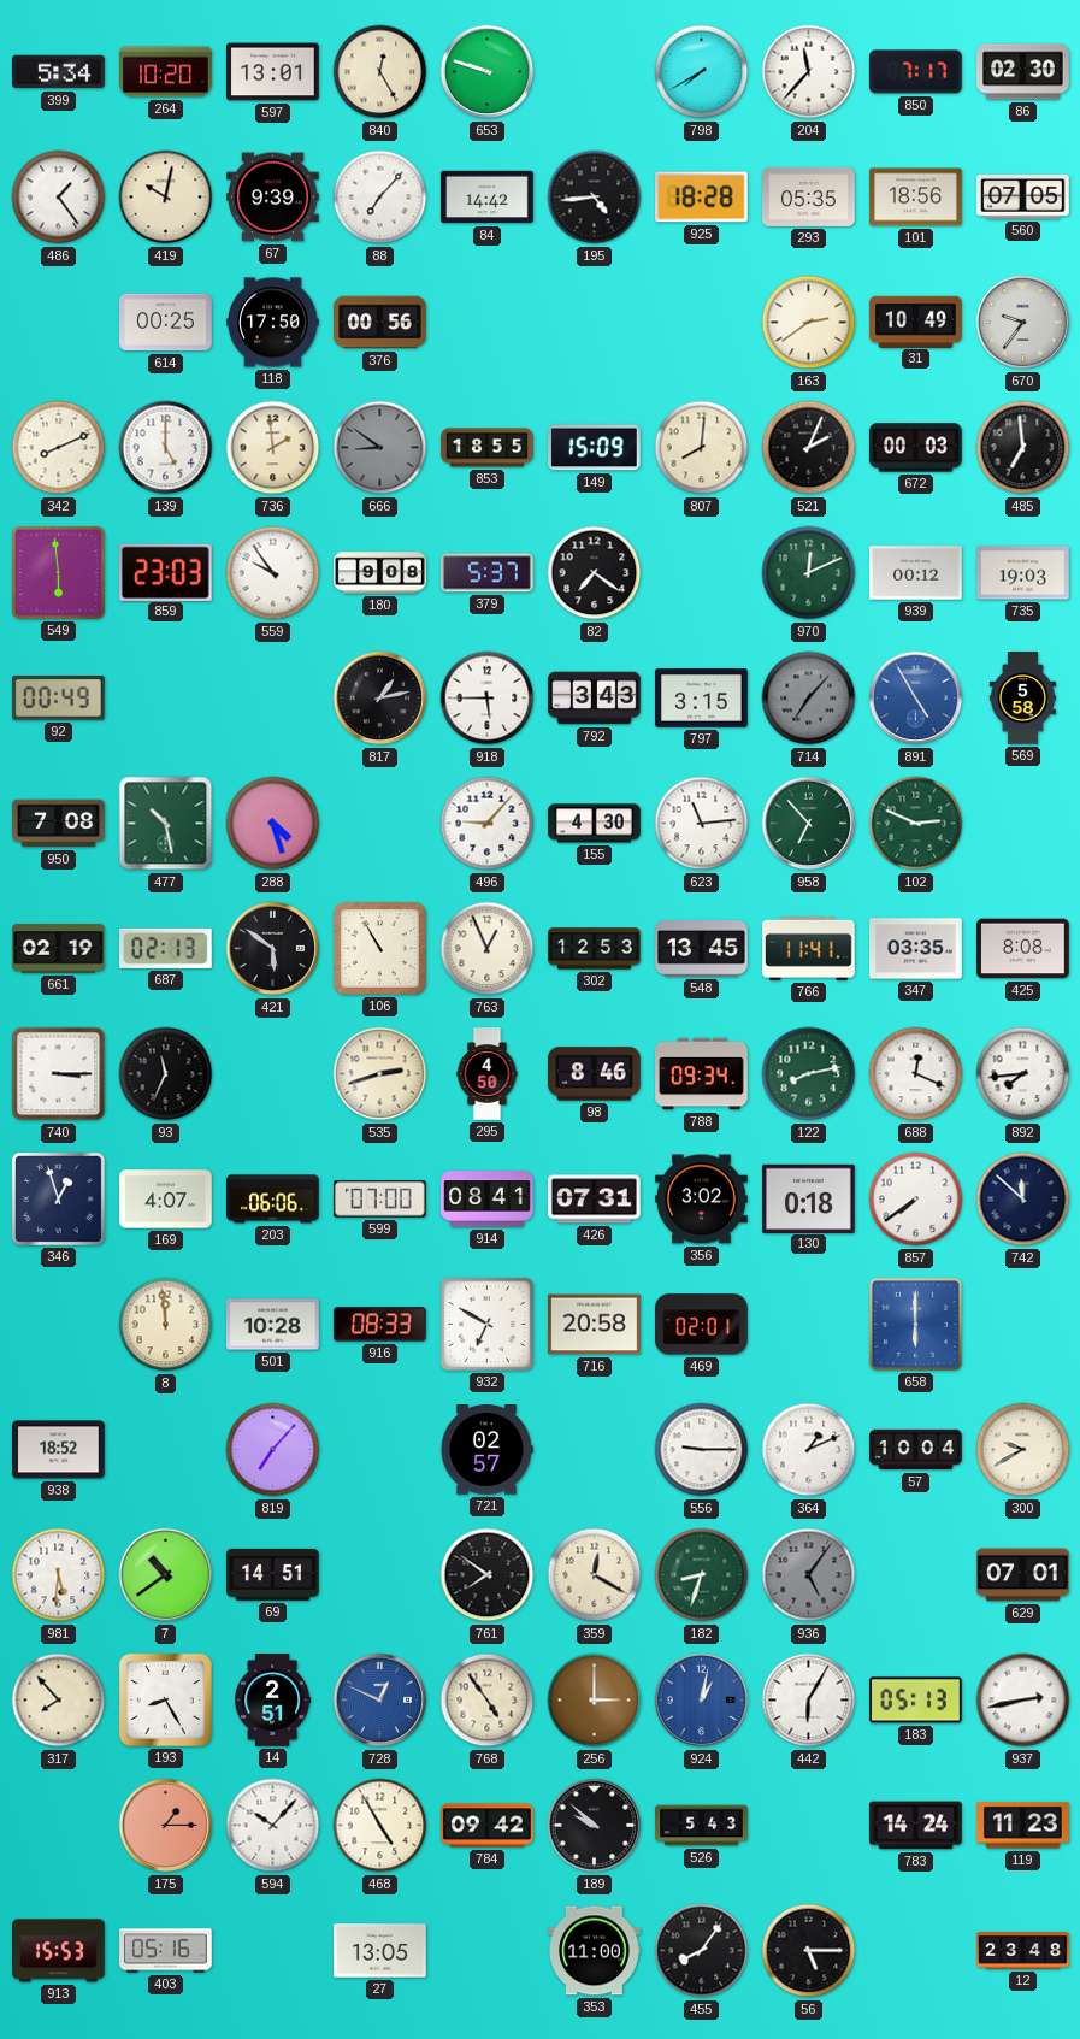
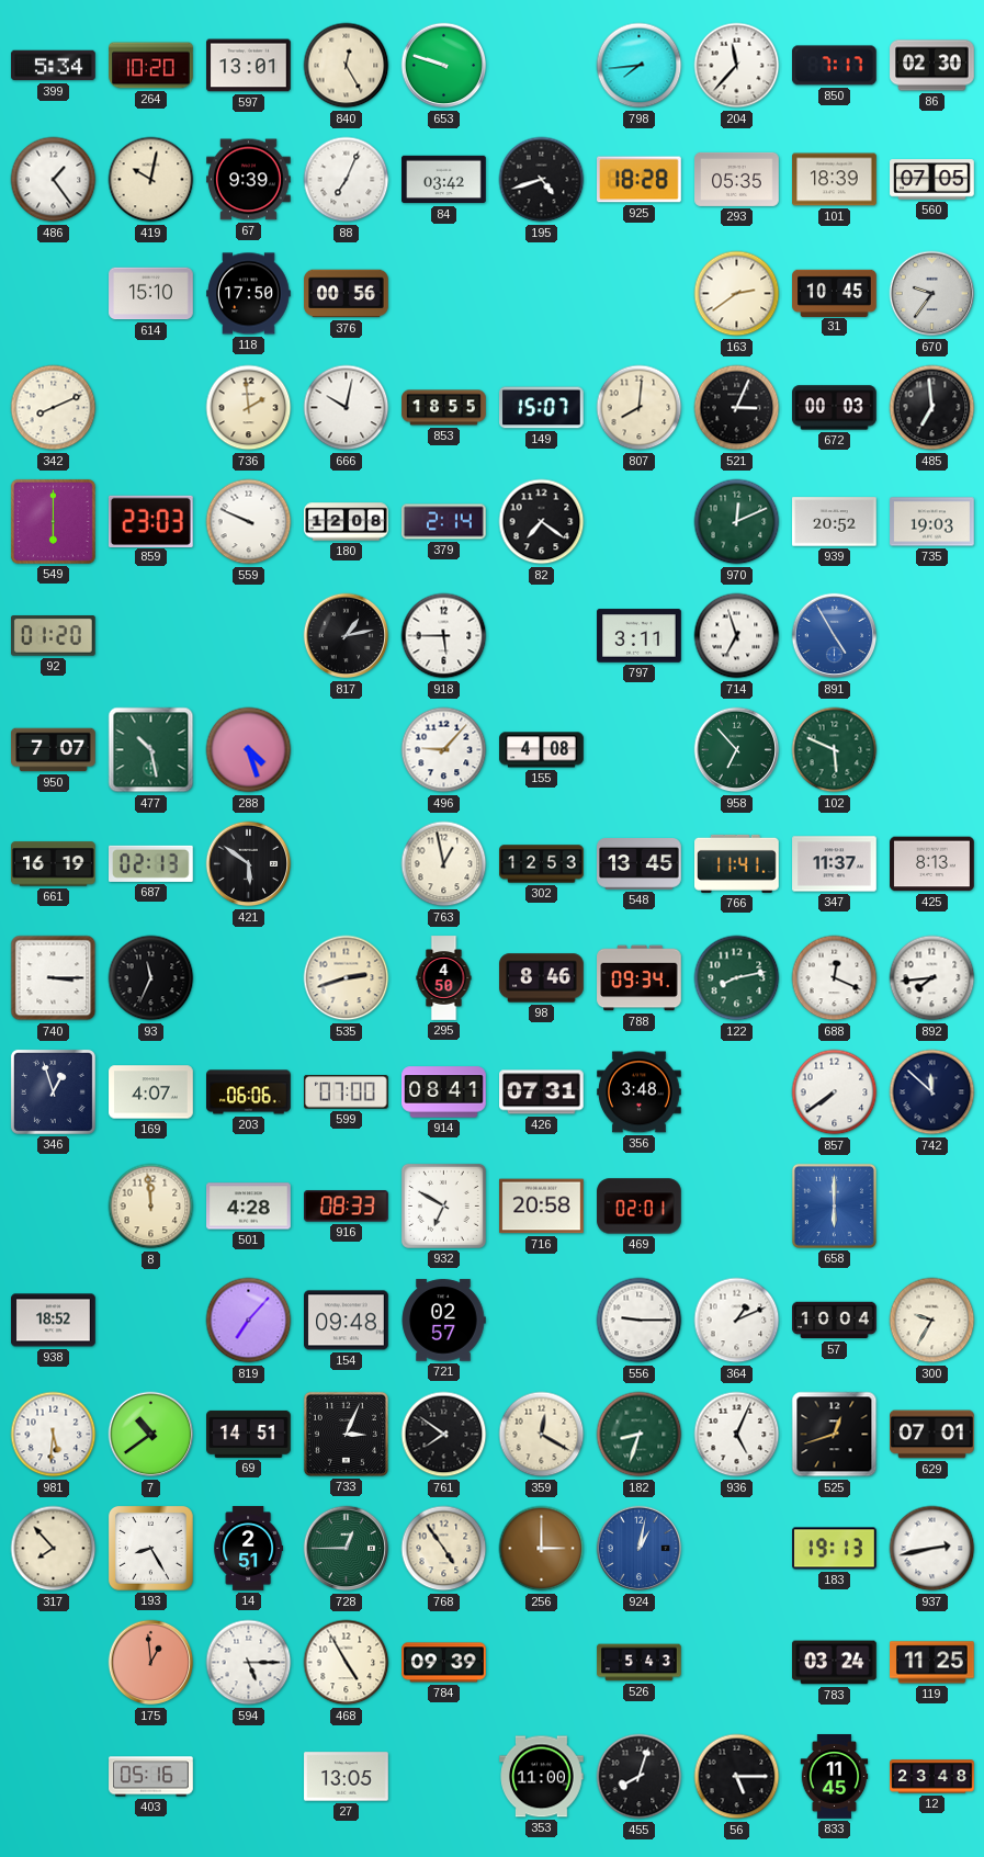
798: 7:40 -> 7:44 (640, 66)
88: 7:07 -> 7:04 (347, 180)
84: 14:42 -> 03:42 (444, 180)
195: 4:44 -> 4:42 (542, 180)
101: 18:56 -> 18:39 (835, 180)
614: 00:25 -> 15:10 (151, 294)
31: 10:49 -> 10:45 (835, 293)
139: 5:00 -> none (166, 448)
666: 8:51 -> 10:02 (347, 408)
666 dial: grey -> white (347, 408)
149: 15:09 -> 15:07 (542, 408)
521: 2:04 -> 3:04 (737, 408)
549: 5:59 -> 6:00 (53, 521)
559: 9:54 -> 9:49 (249, 522)
180: 9:08 -> 12:08 (347, 522)
379: 5:37 -> 2:14 (444, 522)
939: 00:12 -> 20:52 (835, 522)
92: 00:49 -> 01:20 (54, 636)
792: 3:43 -> none (595, 699)
797: 3:15 -> 3:11 (640, 636)
714: 7:07 -> 6:57 (737, 636)
714 dial: grey -> white (737, 636)
569: 5:58 -> none (1023, 699)
950: 7:08 -> 7:07 (54, 750)
155: 4:30 -> 4:08 (542, 750)
623: 11:14 -> none (702, 824)
102: 2:49 -> 5:49 (835, 750)
661: 02:19 -> 16:19 (54, 864)
106: 10:55 -> none (380, 949)
763: 12:56 -> 12:58 (444, 864)
347: 03:35 -> 11:37 (835, 864)
425: 8:08 -> 8:13 (932, 864)
356: 3:02 -> 3:48 (640, 1092)
130: 0:18 -> none (809, 1198)
501: 10:28 -> 4:28 (249, 1207)
154: none -> 09:48 (347, 1321)
300: 9:40 -> 9:35 (932, 1321)
733: none -> 3:04 (346, 1434)
936: 5:06 -> 5:04 (737, 1435)
936 dial: grey -> white (737, 1435)
525: none -> 12:42 (835, 1435)
728: 12:49 -> 12:45 (347, 1549)
728 dial: blue -> green (347, 1549)
442: 6:05 -> none (809, 1701)
183: 05:13 -> 19:13 (835, 1549)
175: 1:15 -> 12:59 (151, 1663)
594: 10:07 -> 5:15 (249, 1663)
784: 09:42 -> 09:39 (444, 1663)
189: 9:52 -> none (595, 1826)
783: 14:24 -> 03:24 (835, 1663)
119: 11:23 -> 11:25 (932, 1663)
913: 15:53 -> none (59, 1951)
455: 8:06 -> 8:03 (640, 1777)
833: none -> 11:45 (835, 1777)
